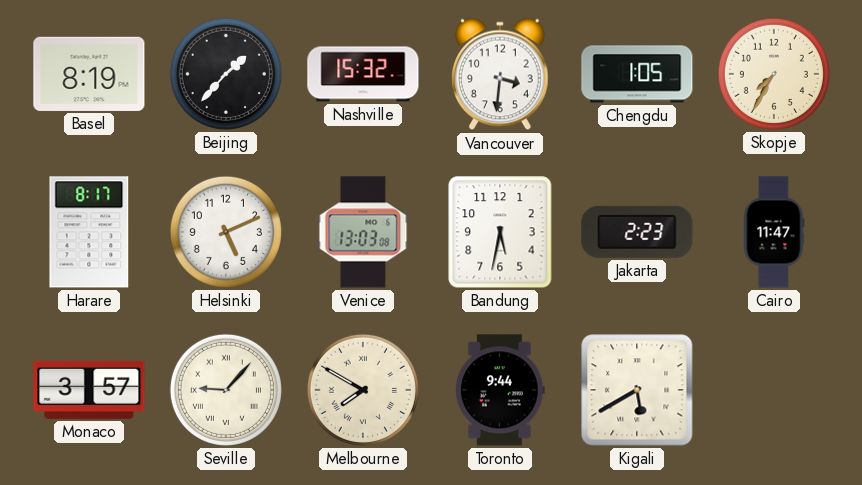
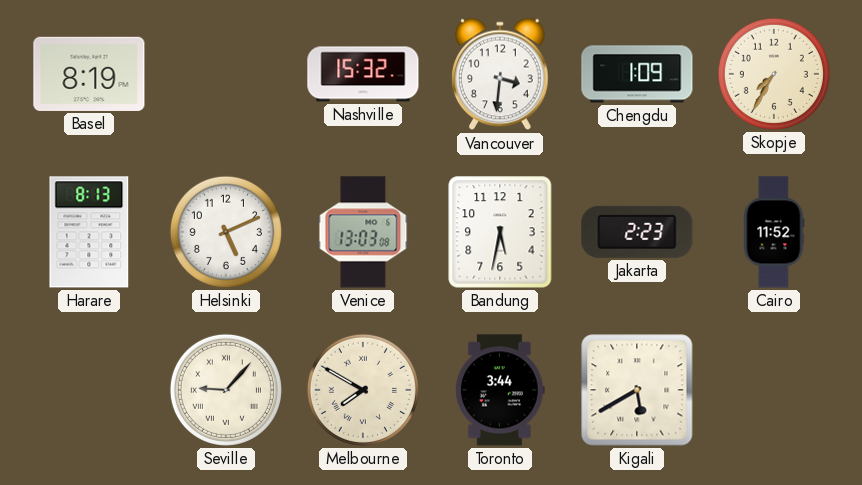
Beijing: 1:37 -> none (226, 74)
Chengdu: 1:05 -> 1:09 (637, 74)
Harare: 8:17 -> 8:13 (89, 232)
Cairo: 11:47 -> 11:52 (774, 232)
Monaco: 3:57 -> none (89, 390)
Toronto: 9:44 -> 3:44 (501, 390)
